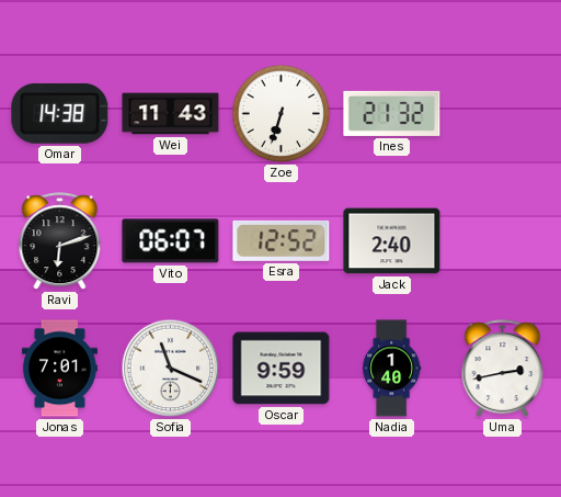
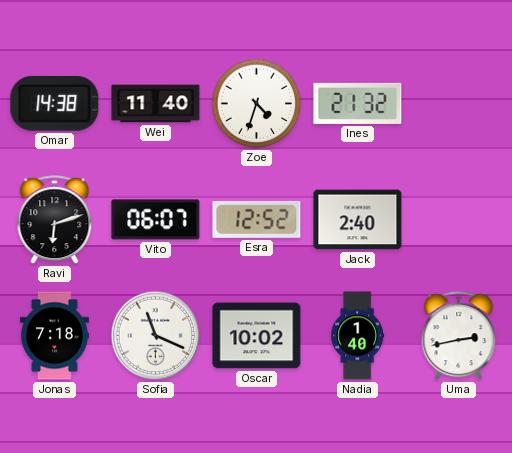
Wei: 11:43 -> 11:40 (156, 104)
Zoe: 6:33 -> 4:33 (257, 104)
Jonas: 7:01 -> 7:18 (54, 336)
Oscar: 9:59 -> 10:02 (257, 336)
